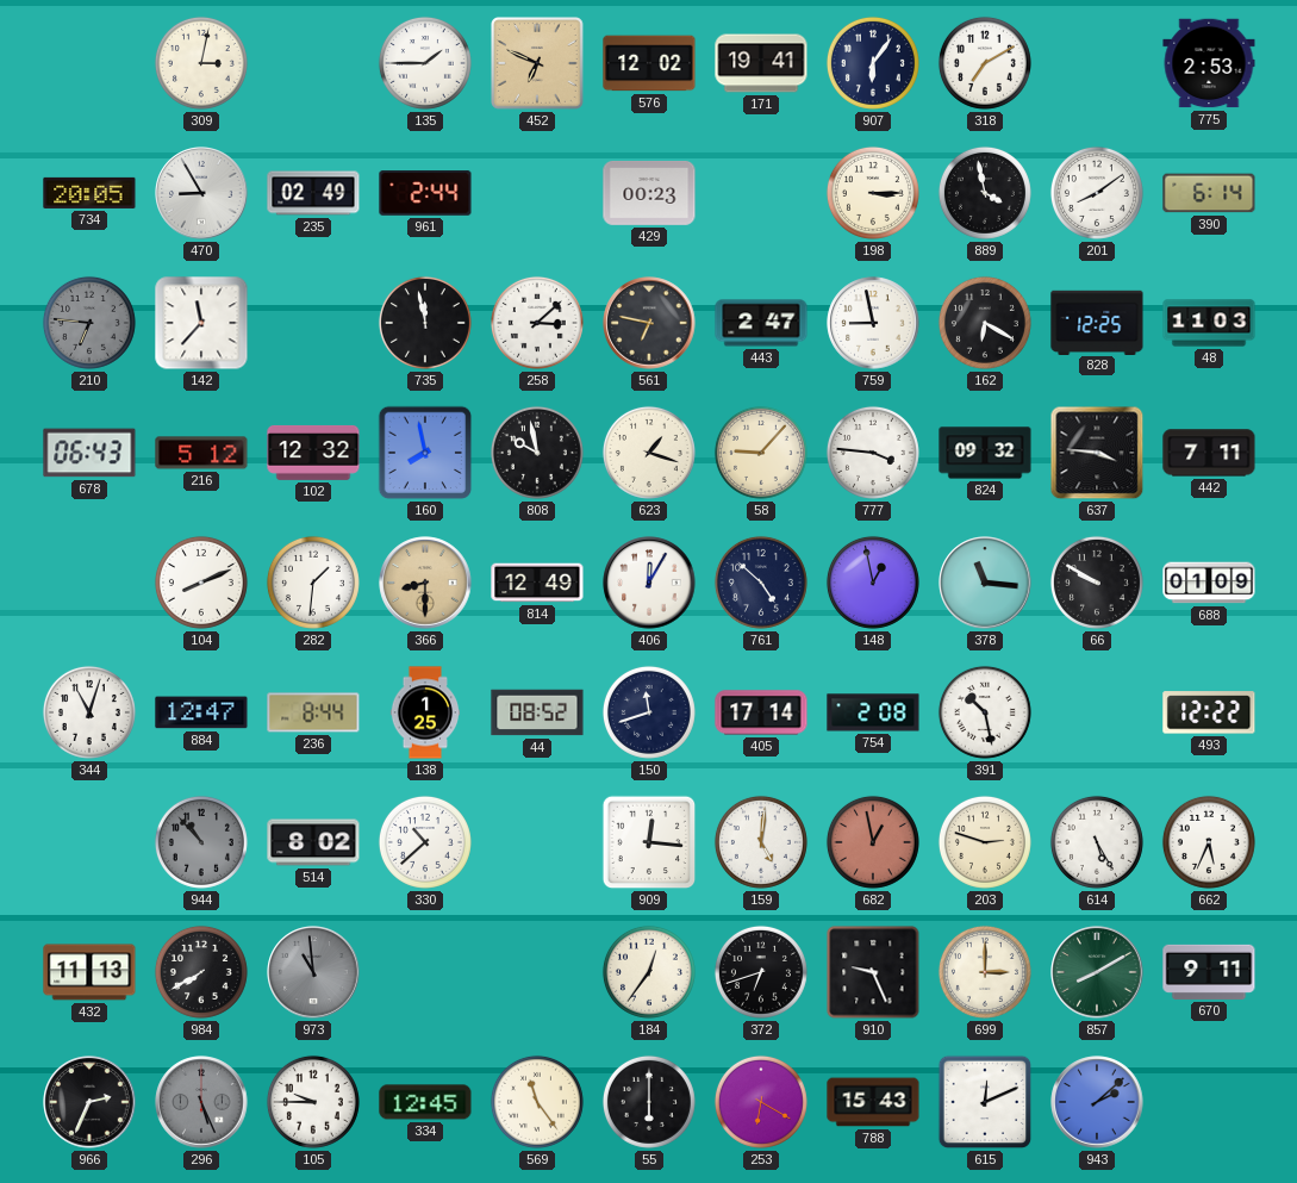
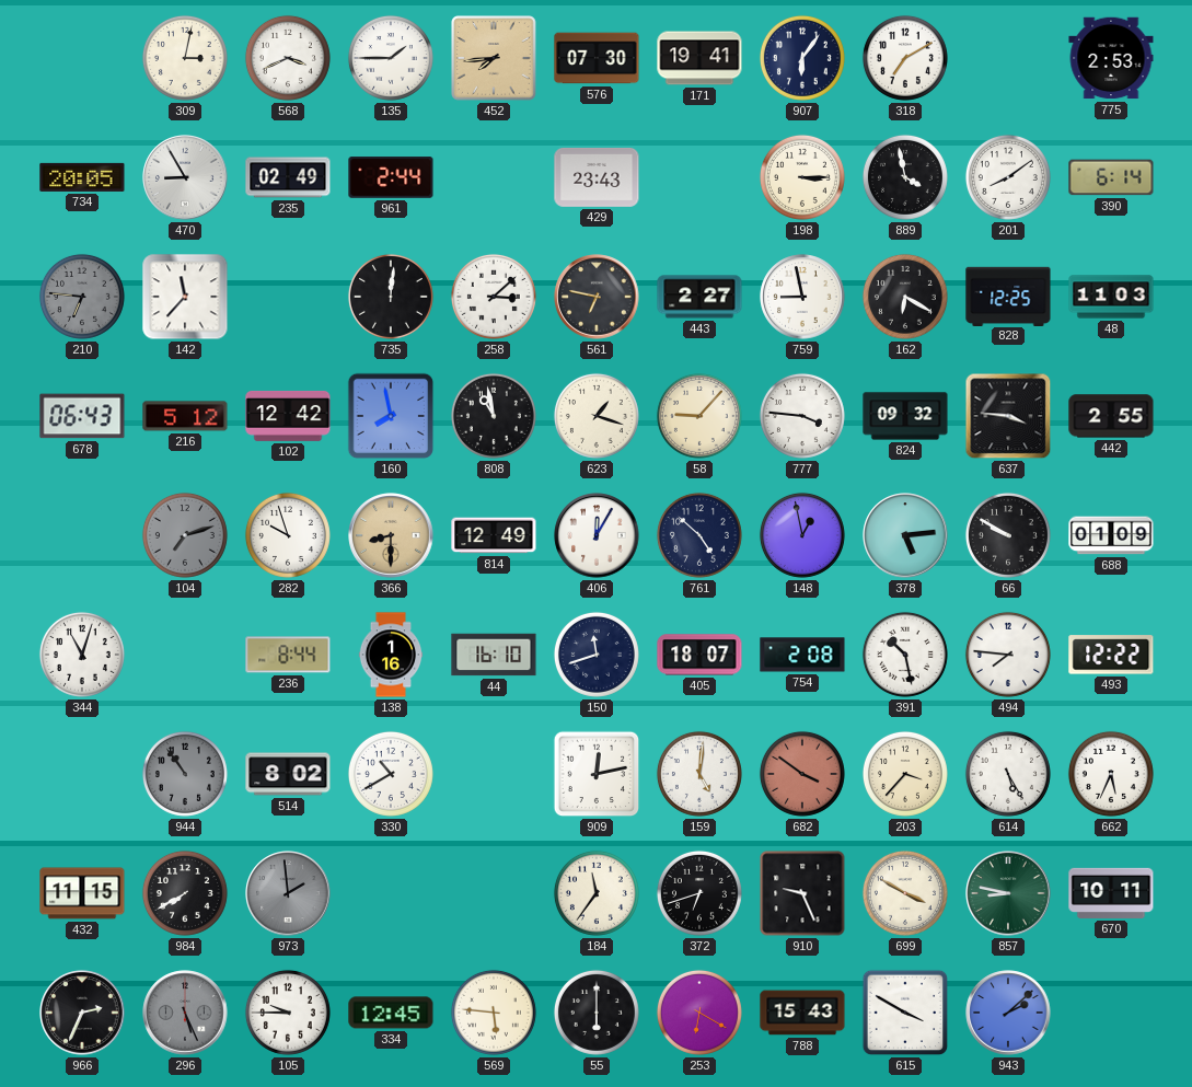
568: none -> 3:41 (288, 58)
452: 6:49 -> 7:44 (494, 58)
576: 12:02 -> 07:30 (597, 58)
429: 00:23 -> 23:43 (597, 177)
735: 11:58 -> 12:01 (391, 297)
443: 2:47 -> 2:27 (699, 297)
102: 12:32 -> 12:42 (288, 416)
808: 9:58 -> 10:58 (494, 416)
442: 7:11 -> 2:55 (1111, 416)
104: 8:11 -> 7:12 (185, 535)
104 dial: white -> grey (185, 535)
282: 1:31 -> 9:57 (288, 535)
378: 11:16 -> 5:14 (905, 535)
884: 12:47 -> none (201, 712)
138: 1:25 -> 1:16 (391, 655)
44: 08:52 -> 16:10 (494, 655)
405: 17:14 -> 18:07 (699, 655)
494: none -> 7:46 (1008, 655)
944: 10:53 -> 10:54 (185, 774)
330: 10:38 -> 10:40 (391, 774)
909: 12:16 -> 12:13 (597, 774)
682: 12:58 -> 3:51 (802, 774)
203: 2:48 -> 3:37 (905, 774)
432: 11:13 -> 11:15 (82, 893)
973: 10:59 -> 1:59 (288, 893)
184: 12:36 -> 11:36 (597, 893)
699: 3:00 -> 3:50 (905, 893)
857: 8:10 -> 8:47 (1008, 893)
670: 9:11 -> 10:11 (1111, 893)
569: 11:24 -> 5:46 (494, 1013)
615: 12:11 -> 3:50 (905, 1013)
